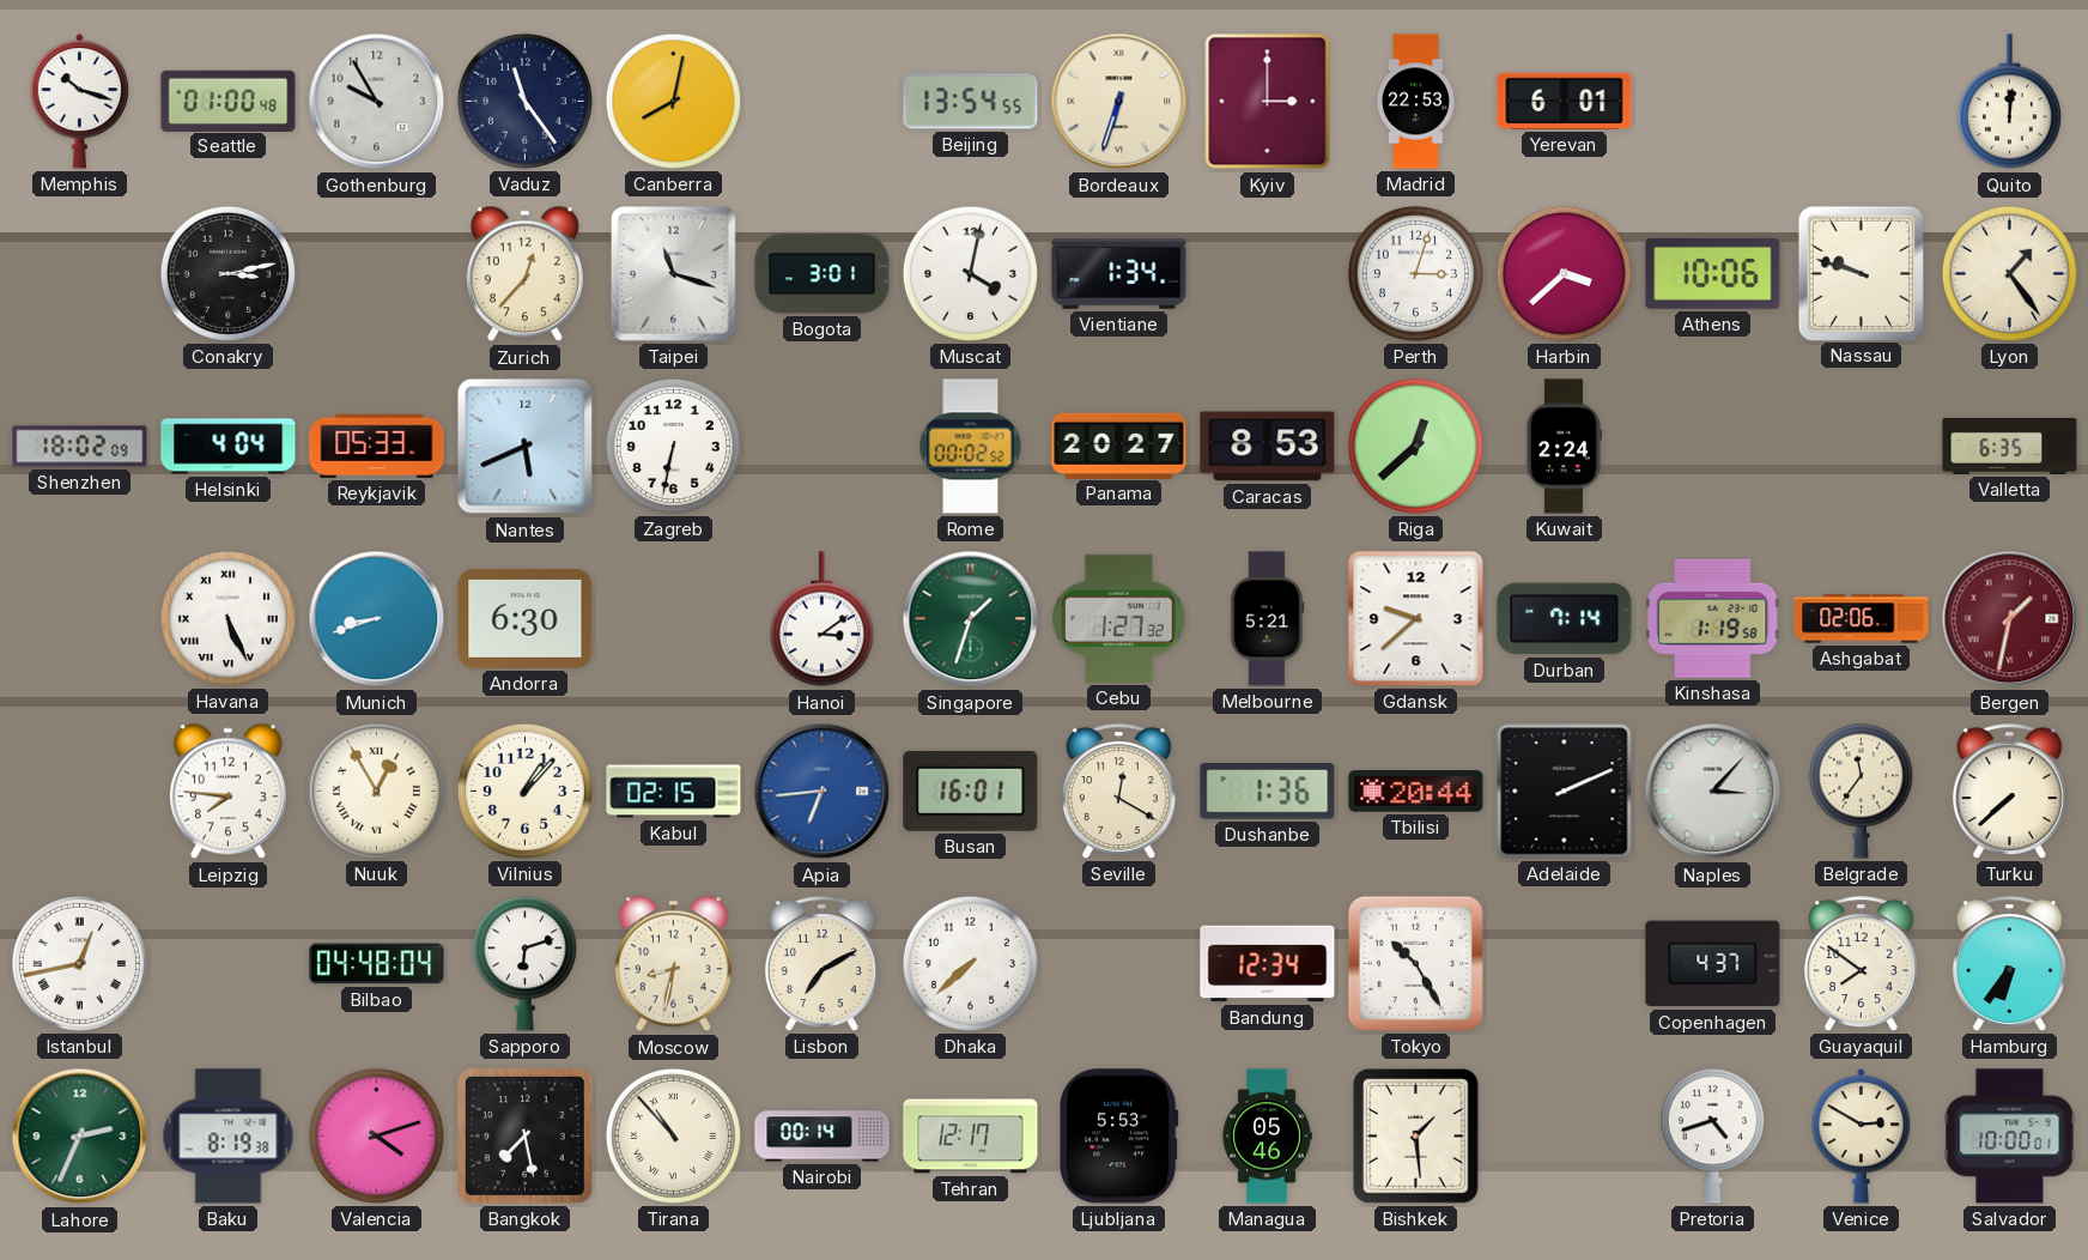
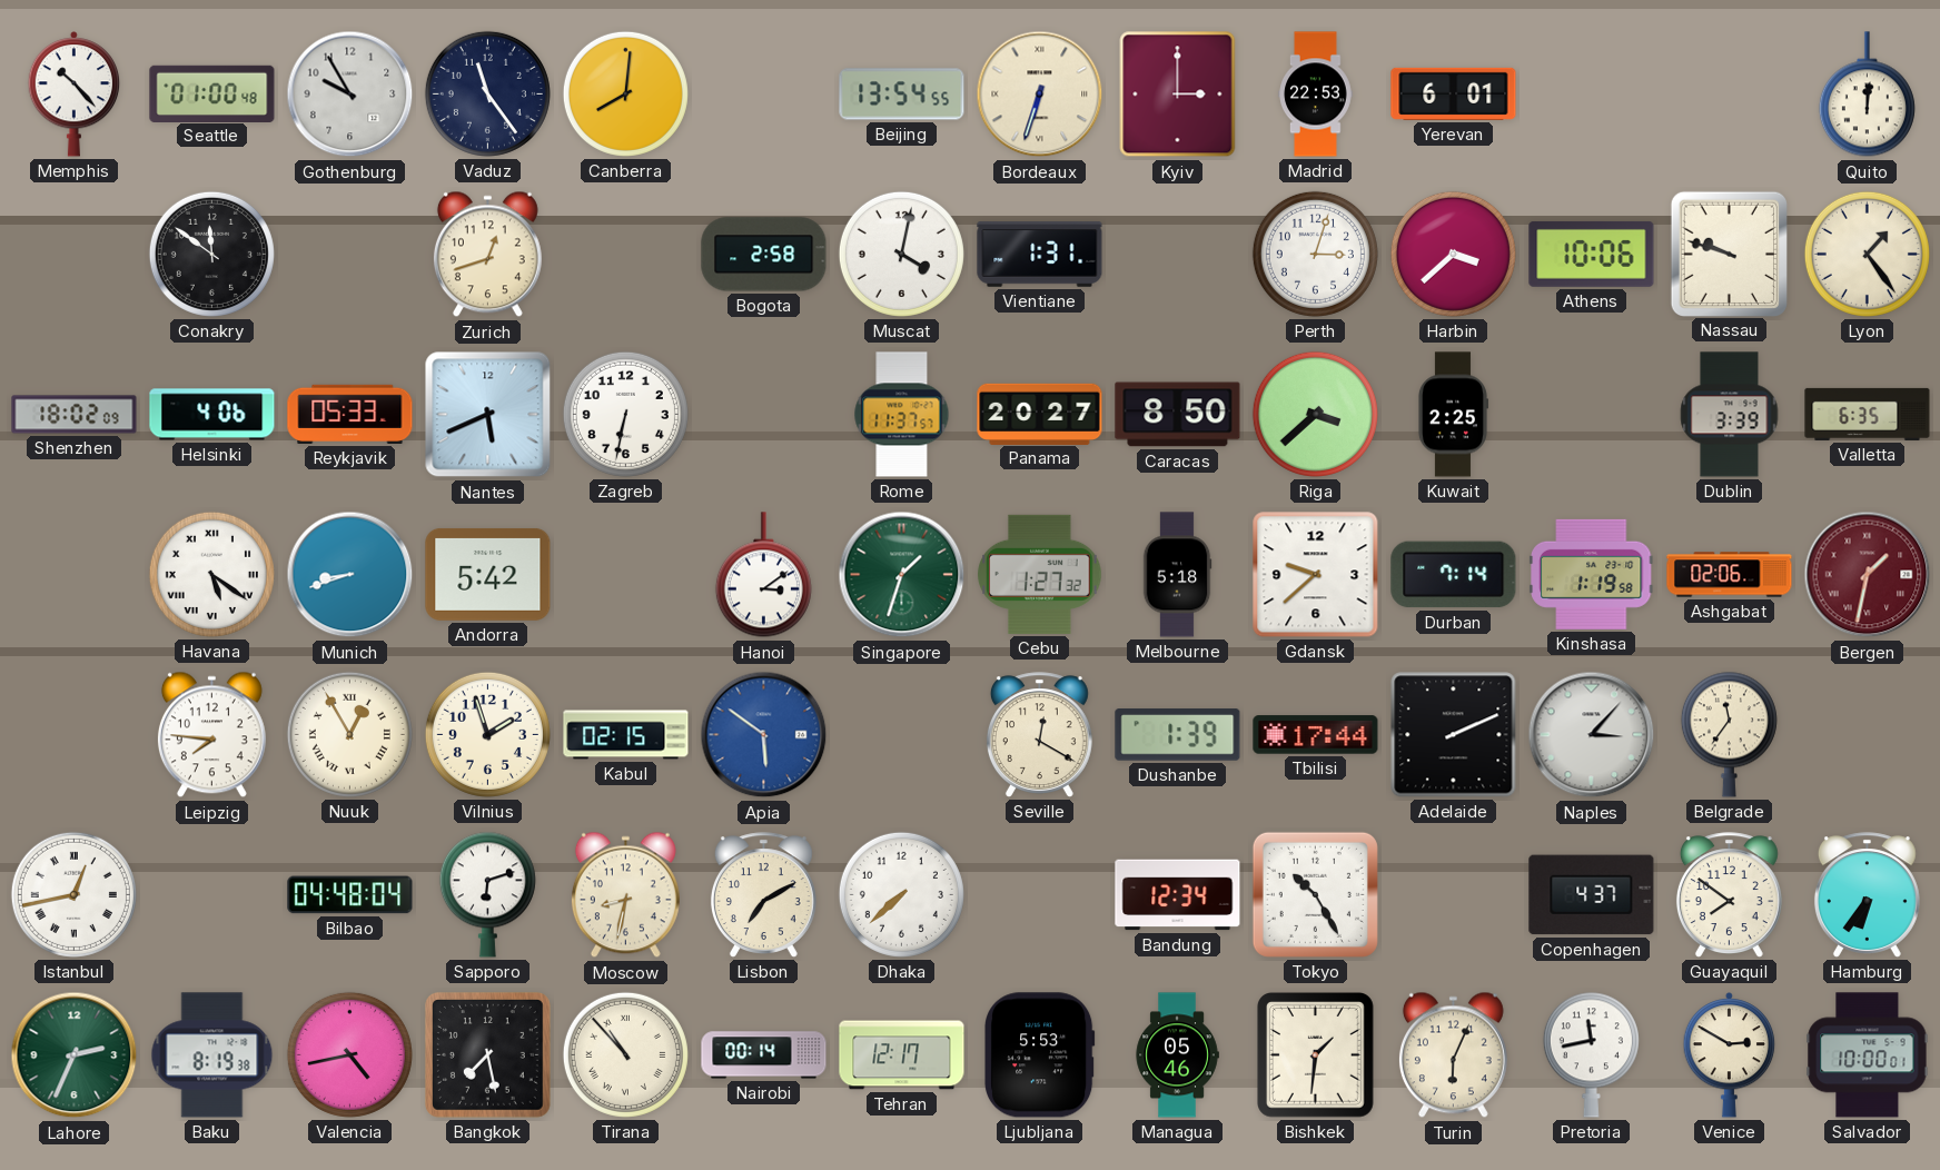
Memphis: 10:18 -> 10:23 (75, 95)
Canberra: 8:02 -> 8:01 (625, 93)
Conakry: 3:13 -> 11:51 (211, 254)
Zurich: 12:37 -> 12:42 (487, 255)
Taipei: 11:18 -> none (673, 274)
Bogota: 3:01 -> 2:58 (764, 255)
Vientiane: 1:34 -> 1:31 (1040, 255)
Helsinki: 4:04 -> 4:06 (212, 415)
Rome: 00:02 -> 11:37 (902, 415)
Caracas: 8:53 -> 8:50 (1178, 415)
Riga: 12:38 -> 3:38 (1315, 414)
Kuwait: 2:24 -> 2:25 (1453, 415)
Dublin: none -> 3:39 (1730, 415)
Havana: 5:26 -> 5:21 (211, 574)
Andorra: 6:30 -> 5:42 (488, 574)
Melbourne: 5:21 -> 5:18 (1177, 575)
Vilnius: 1:07 -> 1:57 (487, 734)
Apia: 6:44 -> 5:51 (764, 735)
Busan: 16:01 -> none (971, 790)
Dushanbe: 1:36 -> 1:39 (1178, 735)
Tbilisi: 20:44 -> 17:44 (1316, 735)
Turku: 7:38 -> none (2009, 792)
Valencia: 4:12 -> 4:43 (349, 1054)
Bishkek: 1:29 -> 1:31 (1316, 1055)
Turin: none -> 6:04 (1453, 1055)
Pretoria: 4:42 -> 11:43 (1591, 1054)
